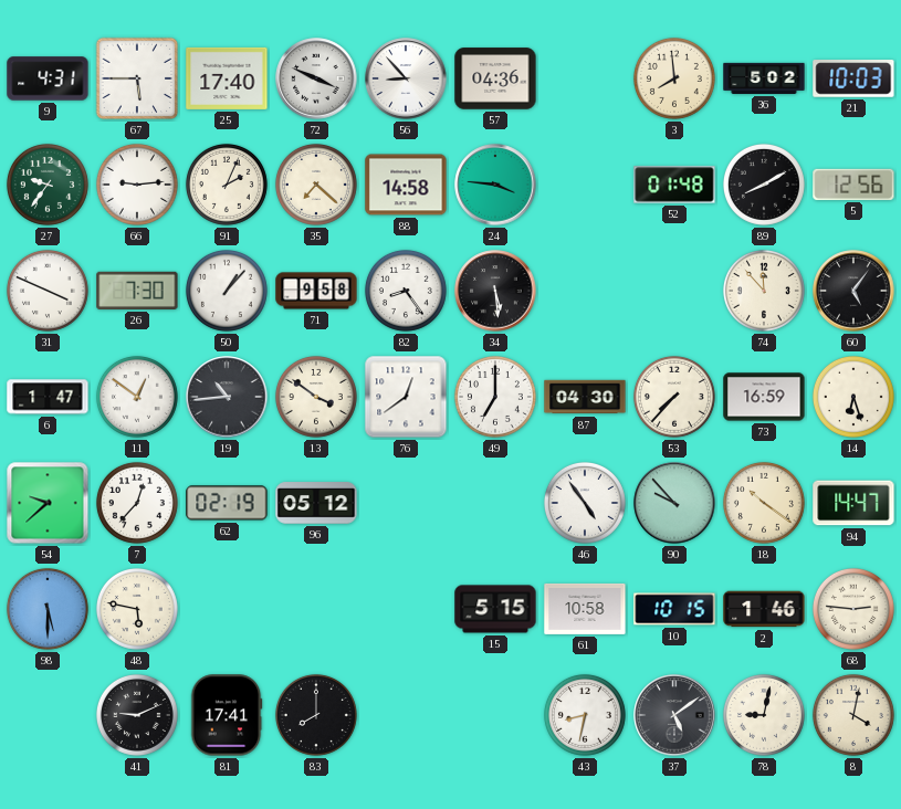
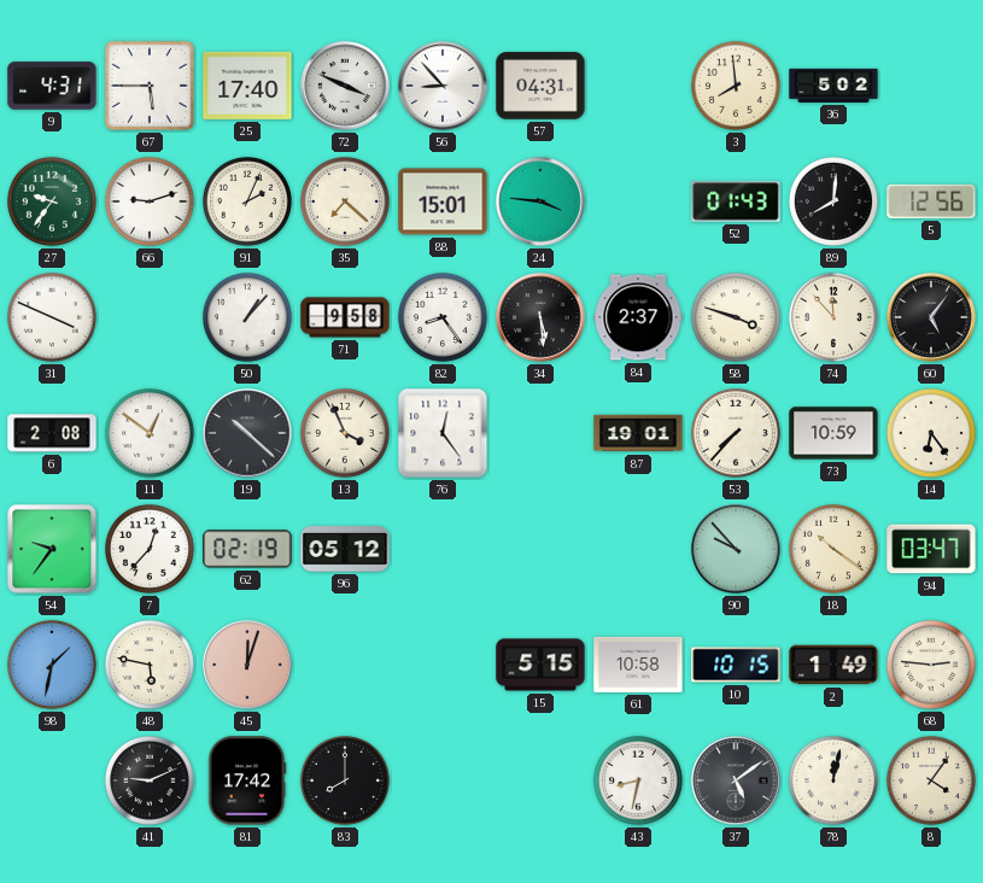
57: 04:36 -> 04:31 (540, 86)
21: 10:03 -> none (853, 78)
66: 9:14 -> 9:12 (150, 201)
88: 14:58 -> 15:01 (443, 201)
52: 01:48 -> 01:43 (736, 201)
89: 8:10 -> 8:01 (833, 201)
26: 7:30 -> none (137, 291)
84: none -> 2:37 (638, 317)
58: none -> 3:48 (736, 317)
6: 1:47 -> 2:08 (52, 433)
19: 10:44 -> 10:22 (247, 433)
13: 3:51 -> 3:56 (345, 433)
76: 12:39 -> 12:24 (443, 433)
49: 7:00 -> none (495, 397)
87: 04:30 -> 19:01 (638, 433)
73: 16:59 -> 10:59 (833, 433)
14: 6:27 -> 6:24 (931, 433)
54: 9:38 -> 9:36 (52, 549)
46: 4:54 -> none (585, 503)
94: 14:47 -> 03:47 (931, 549)
98: 5:30 -> 1:32 (52, 665)
45: none -> 12:03 (247, 665)
2: 1:46 -> 1:49 (833, 665)
81: 17:41 -> 17:42 (247, 780)
78: 9:02 -> 12:02 (833, 780)
8: 4:02 -> 4:06 (931, 780)
